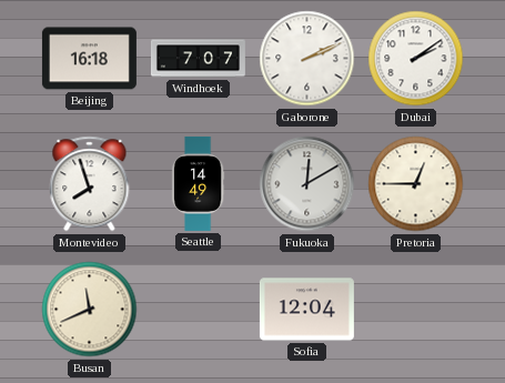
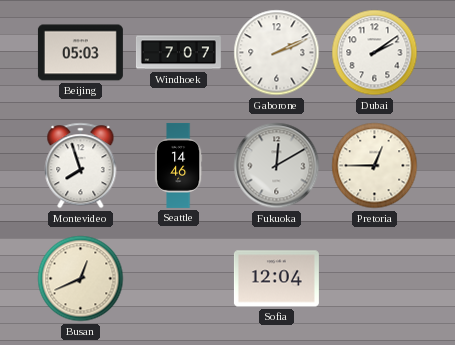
Beijing: 16:18 -> 05:03 (80, 53)
Seattle: 14:49 -> 14:46 (178, 165)
Busan: 11:41 -> 12:41 (81, 279)
